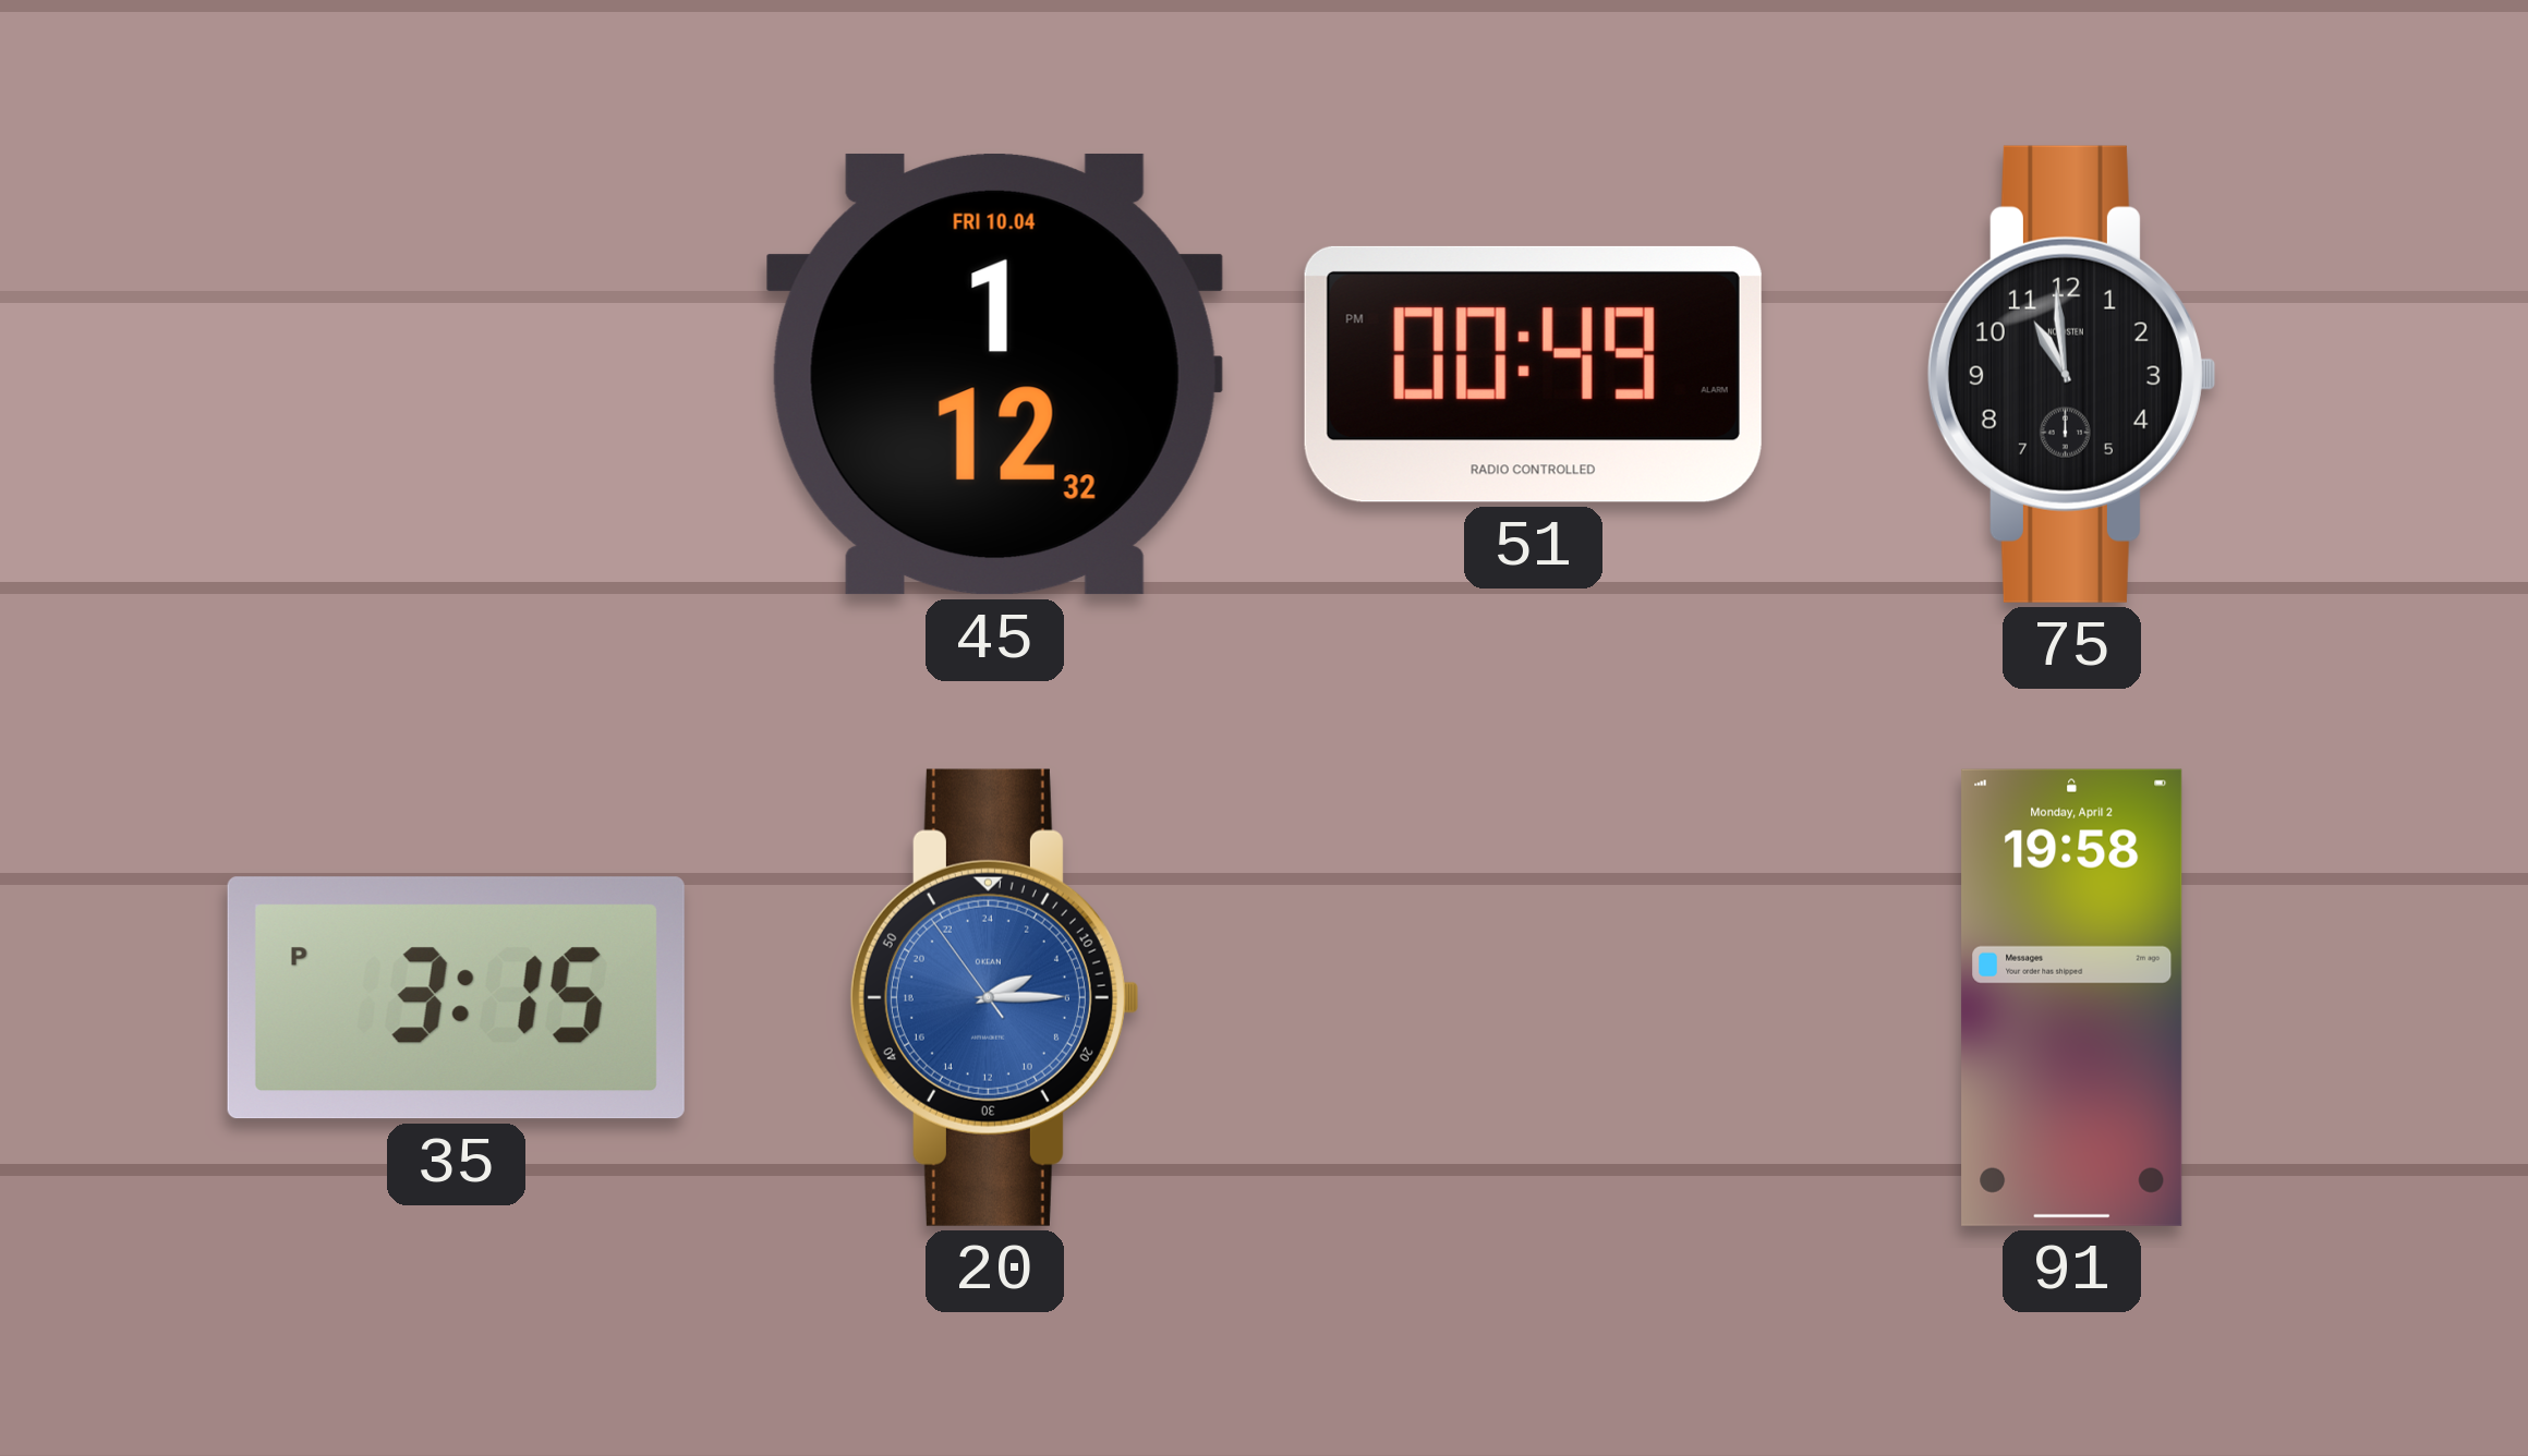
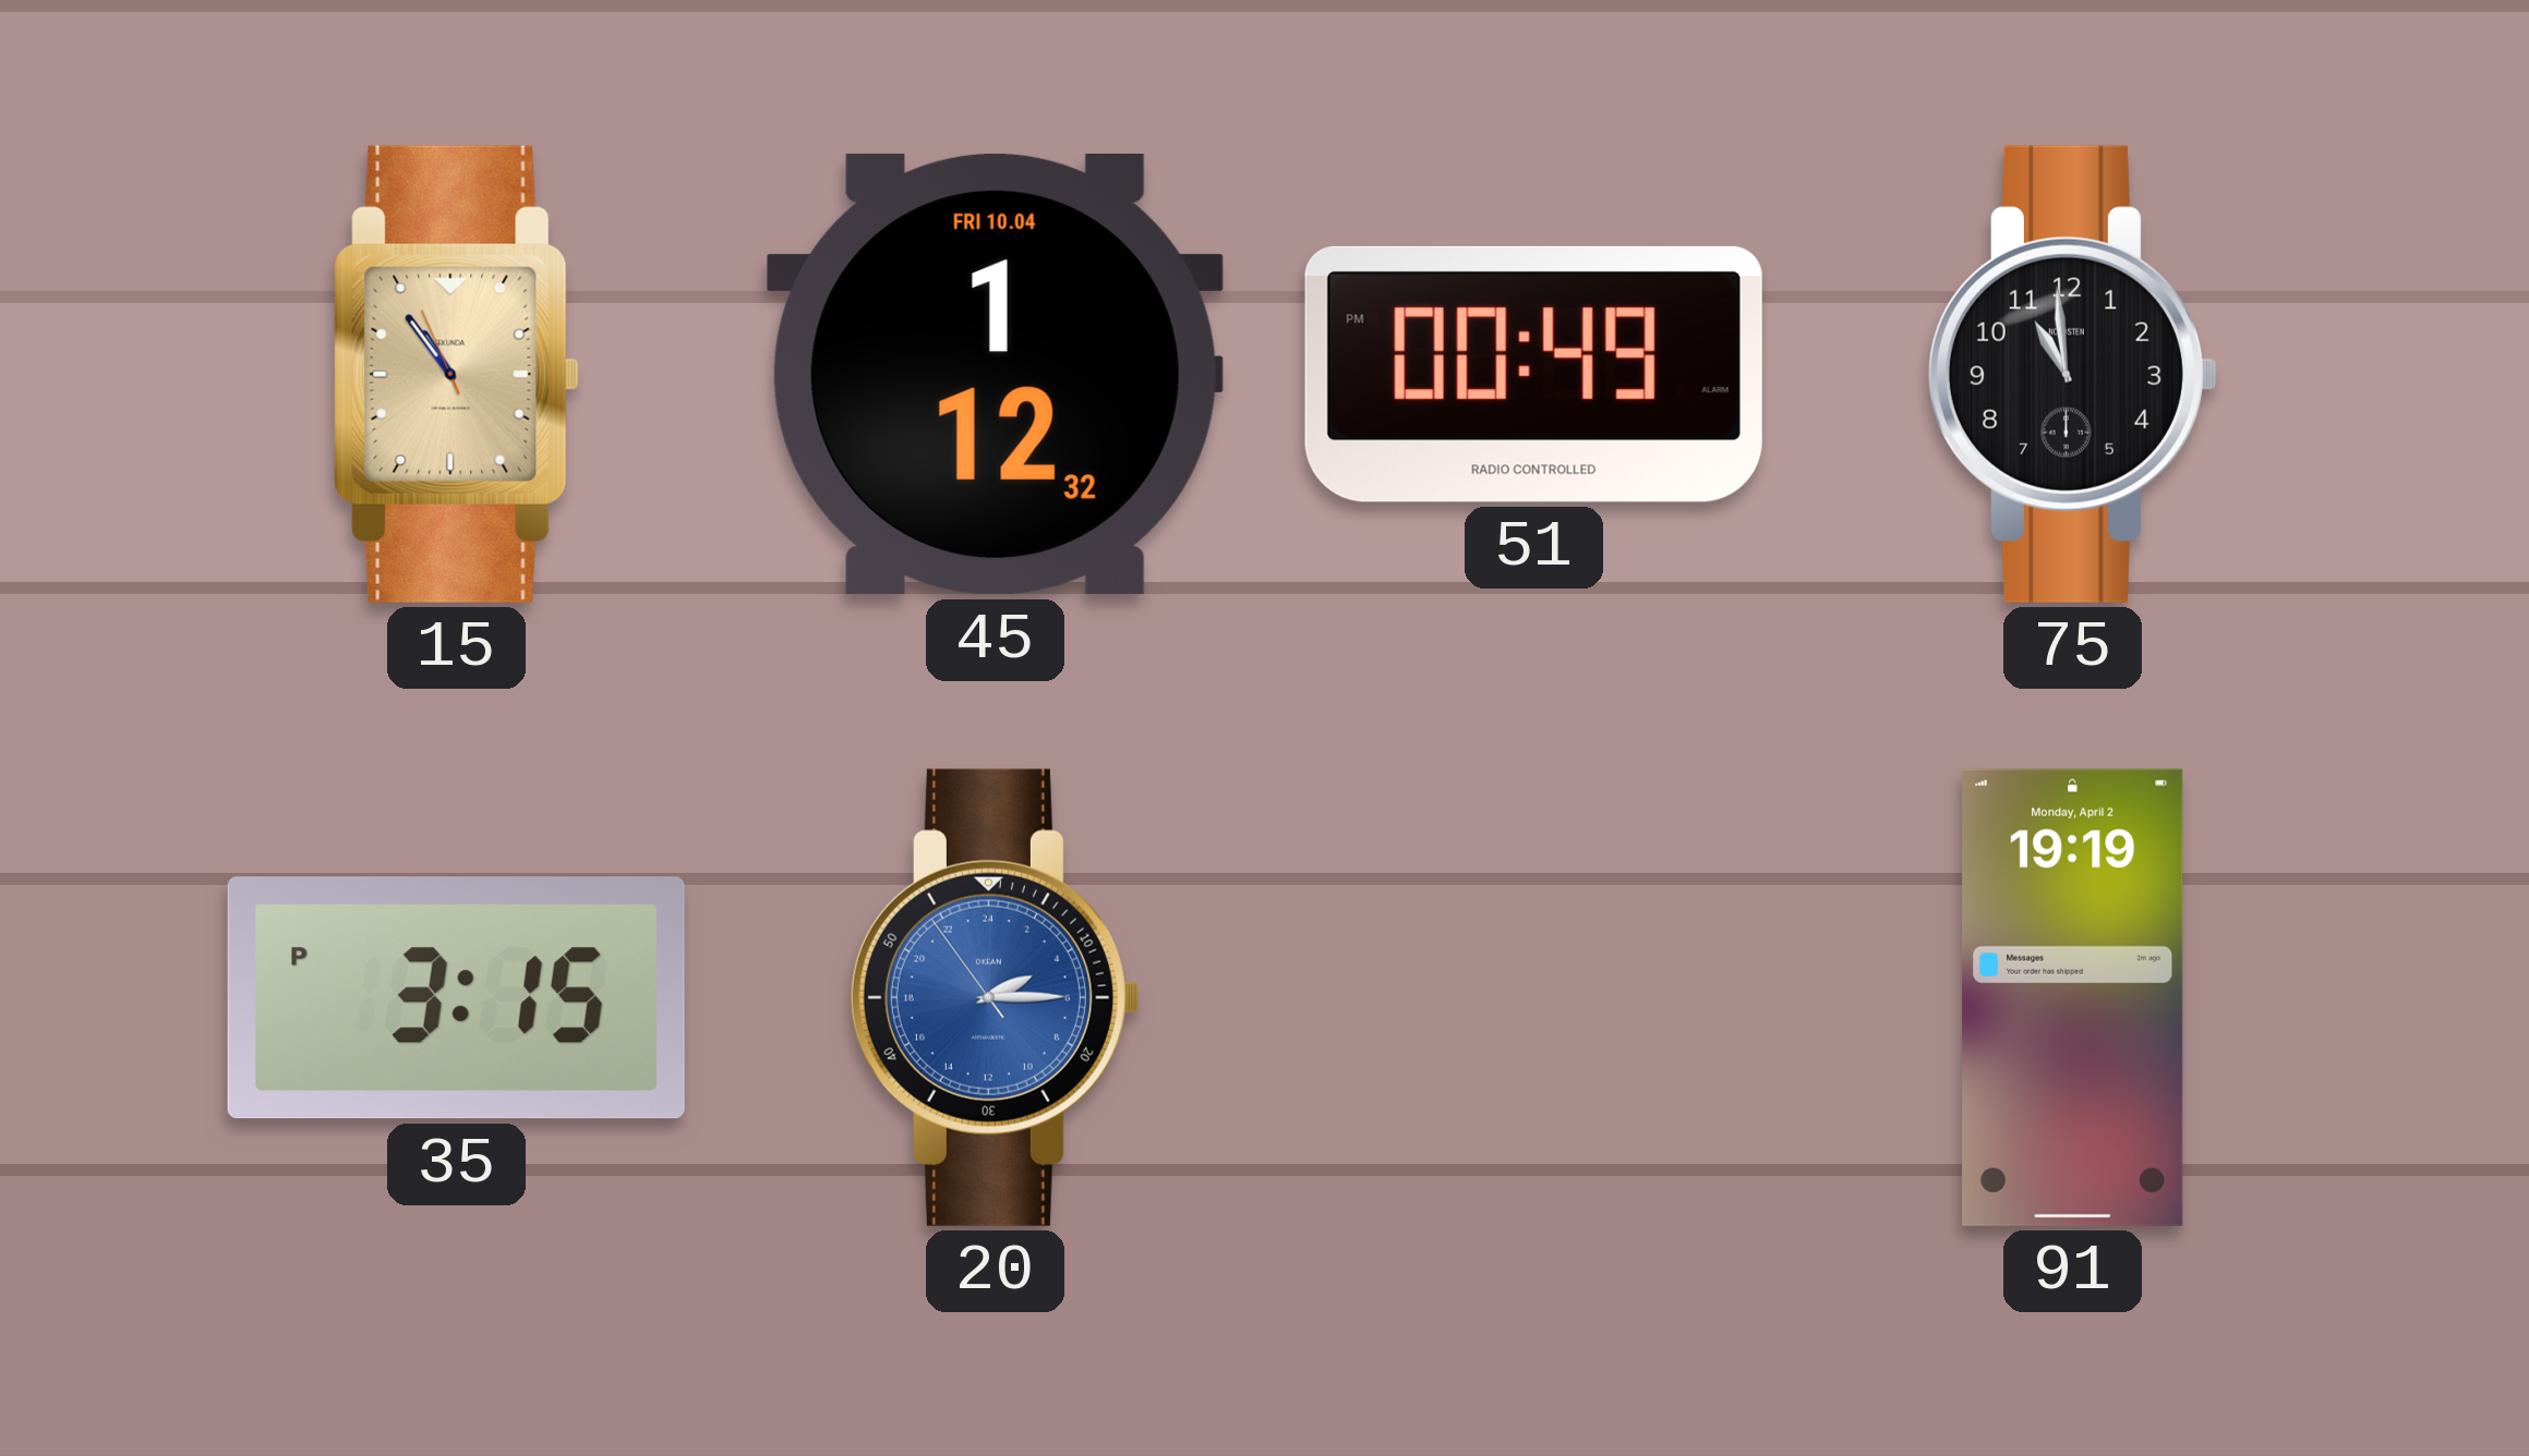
15: none -> 10:53 (457, 374)
91: 19:58 -> 19:19 (2073, 997)
